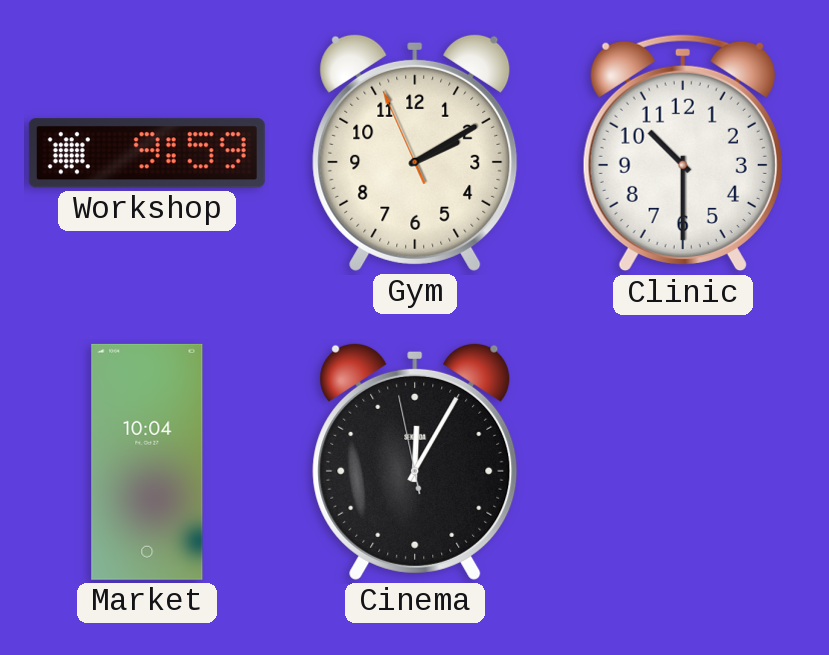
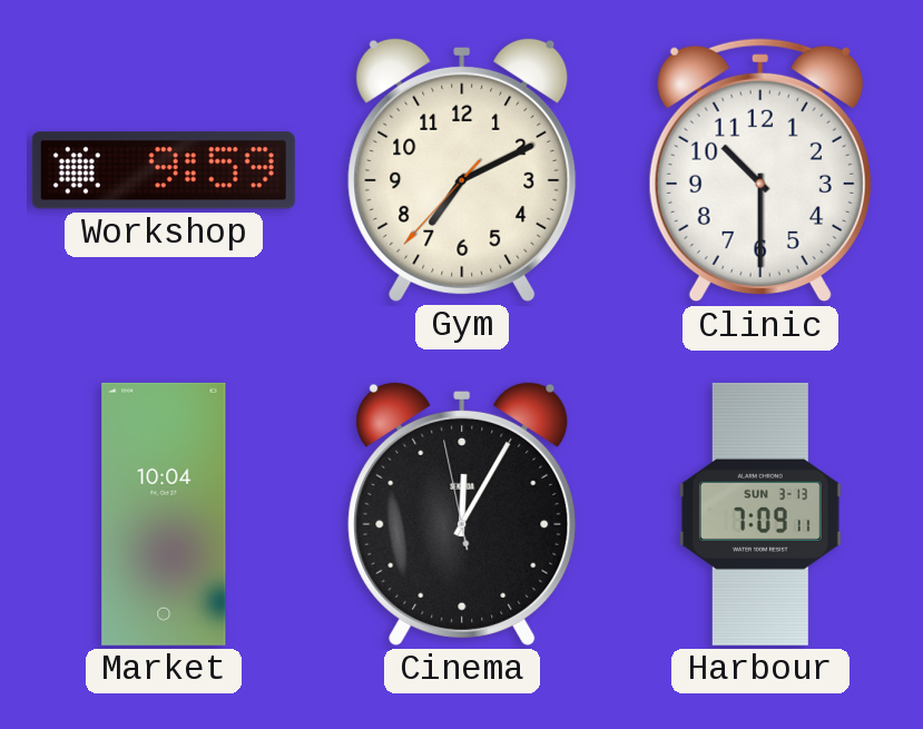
Gym: 2:09 -> 7:10 (462, 169)
Harbour: none -> 7:09 (760, 514)
